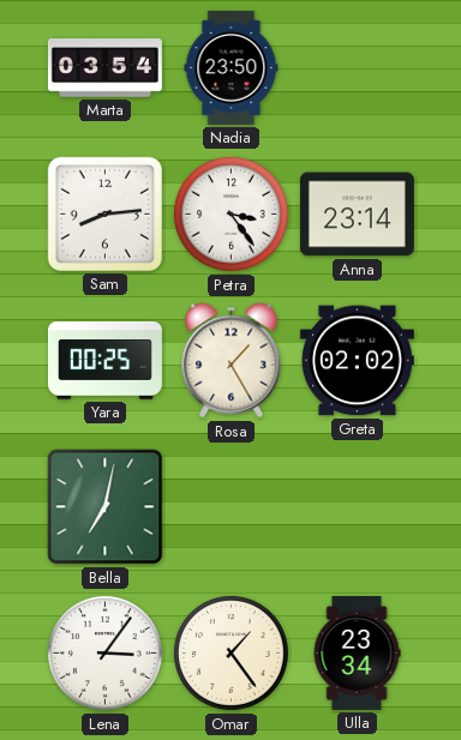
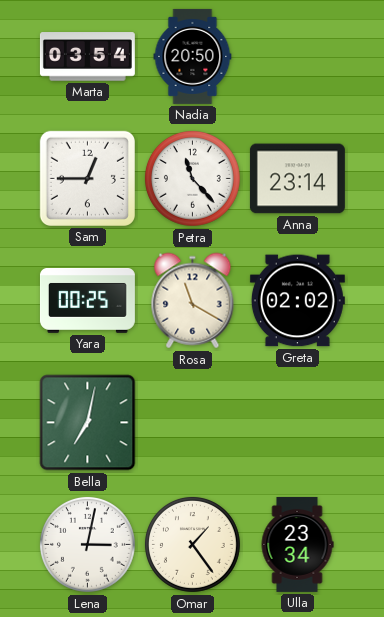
Nadia: 23:50 -> 20:50 (193, 56)
Sam: 8:14 -> 12:45 (87, 178)
Petra: 3:24 -> 11:23 (193, 179)
Rosa: 1:25 -> 11:20 (193, 301)
Lena: 3:06 -> 3:02 (88, 545)
